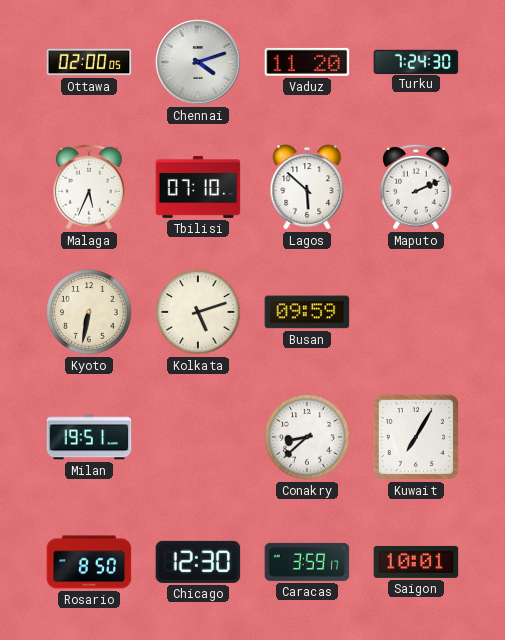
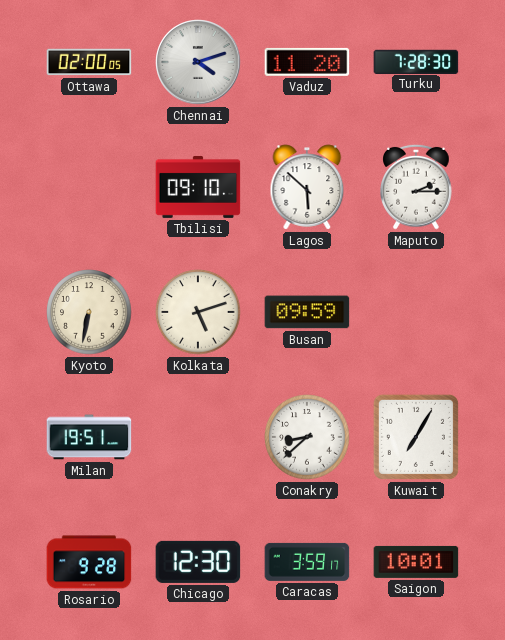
Turku: 7:24 -> 7:28 (416, 61)
Malaga: 5:34 -> none (89, 187)
Tbilisi: 07:10 -> 09:10 (198, 187)
Maputo: 2:11 -> 2:15 (416, 187)
Rosario: 8:50 -> 9:28 (89, 562)
